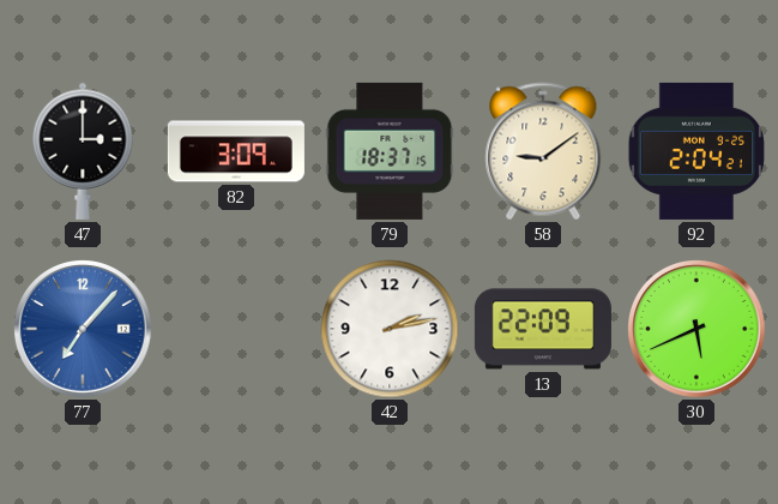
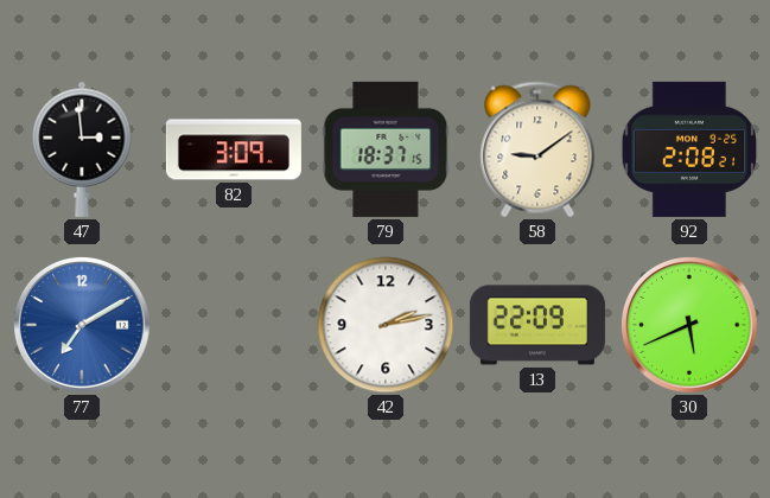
47: 3:00 -> 2:59 (82, 149)
92: 2:04 -> 2:08 (689, 149)
77: 7:07 -> 7:10 (83, 326)
